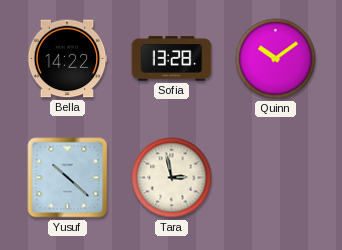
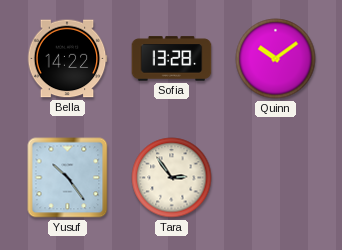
Yusuf: 10:22 -> 10:24 (68, 178)
Tara: 2:58 -> 2:54 (172, 178)
